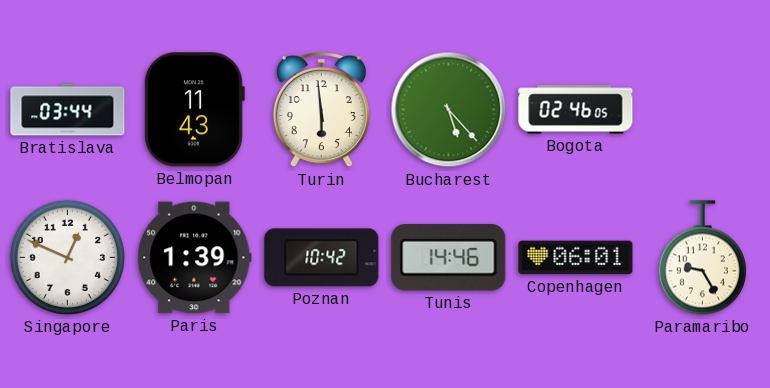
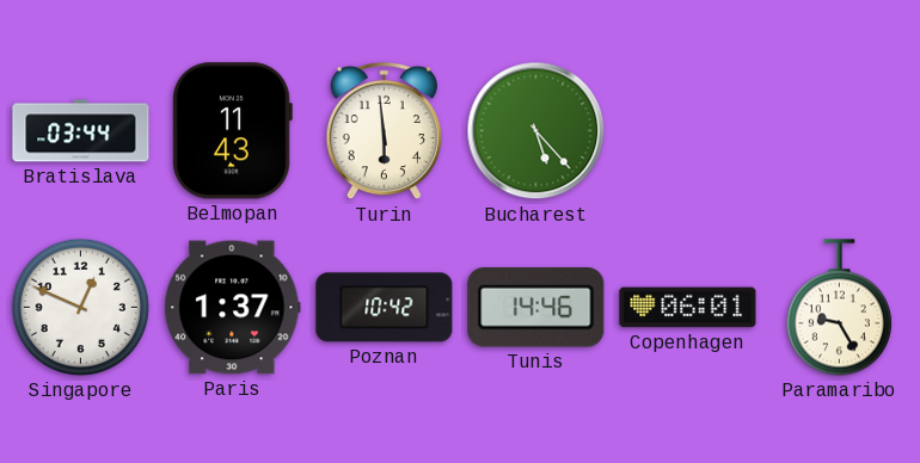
Bogota: 02:46 -> none (576, 110)
Paris: 1:39 -> 1:37 (233, 308)
